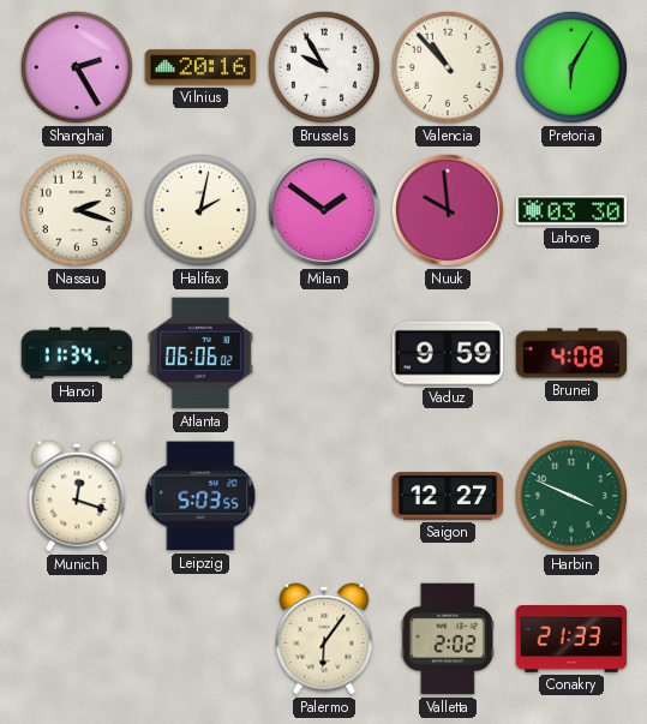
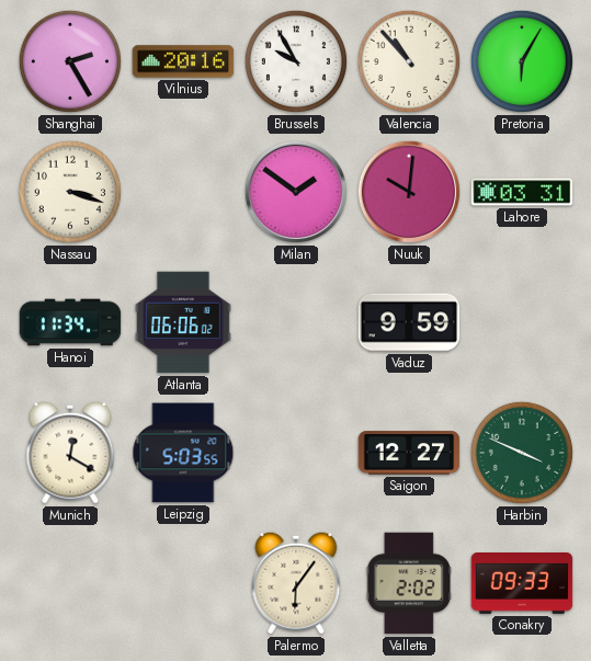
Nassau: 2:18 -> 3:18 (70, 192)
Halifax: 2:02 -> none (200, 210)
Nuuk: 9:59 -> 10:01 (409, 192)
Lahore: 03:30 -> 03:31 (522, 192)
Brunei: 4:08 -> none (571, 353)
Munich: 12:18 -> 12:20 (70, 453)
Conakry: 21:33 -> 09:33 (522, 584)
